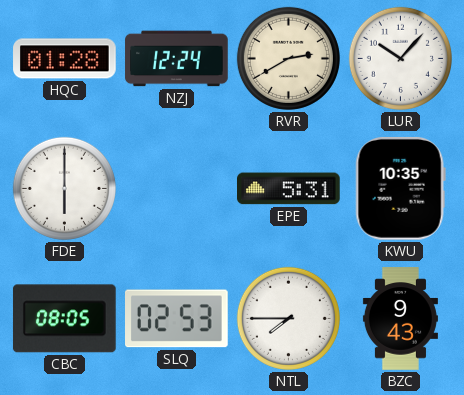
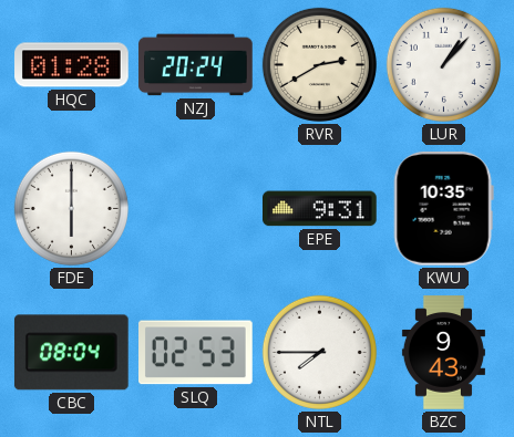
NZJ: 12:24 -> 20:24 (196, 65)
LUR: 10:07 -> 1:07 (443, 64)
EPE: 5:31 -> 9:31 (320, 209)
CBC: 08:05 -> 08:04 (71, 353)
